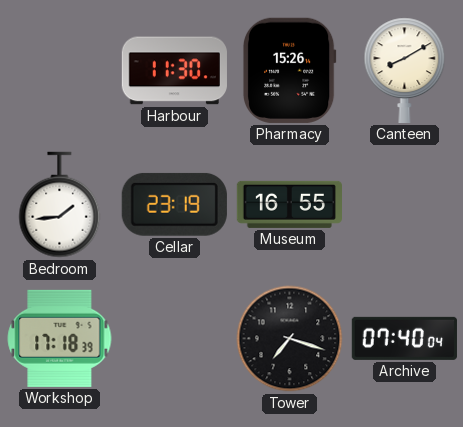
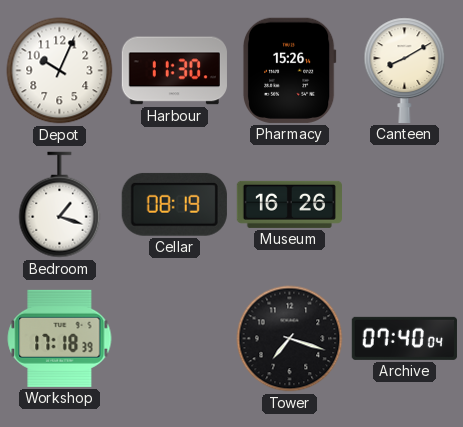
Depot: none -> 10:04 (60, 71)
Bedroom: 1:44 -> 1:18 (60, 205)
Cellar: 23:19 -> 08:19 (174, 204)
Museum: 16:55 -> 16:26 (289, 204)
